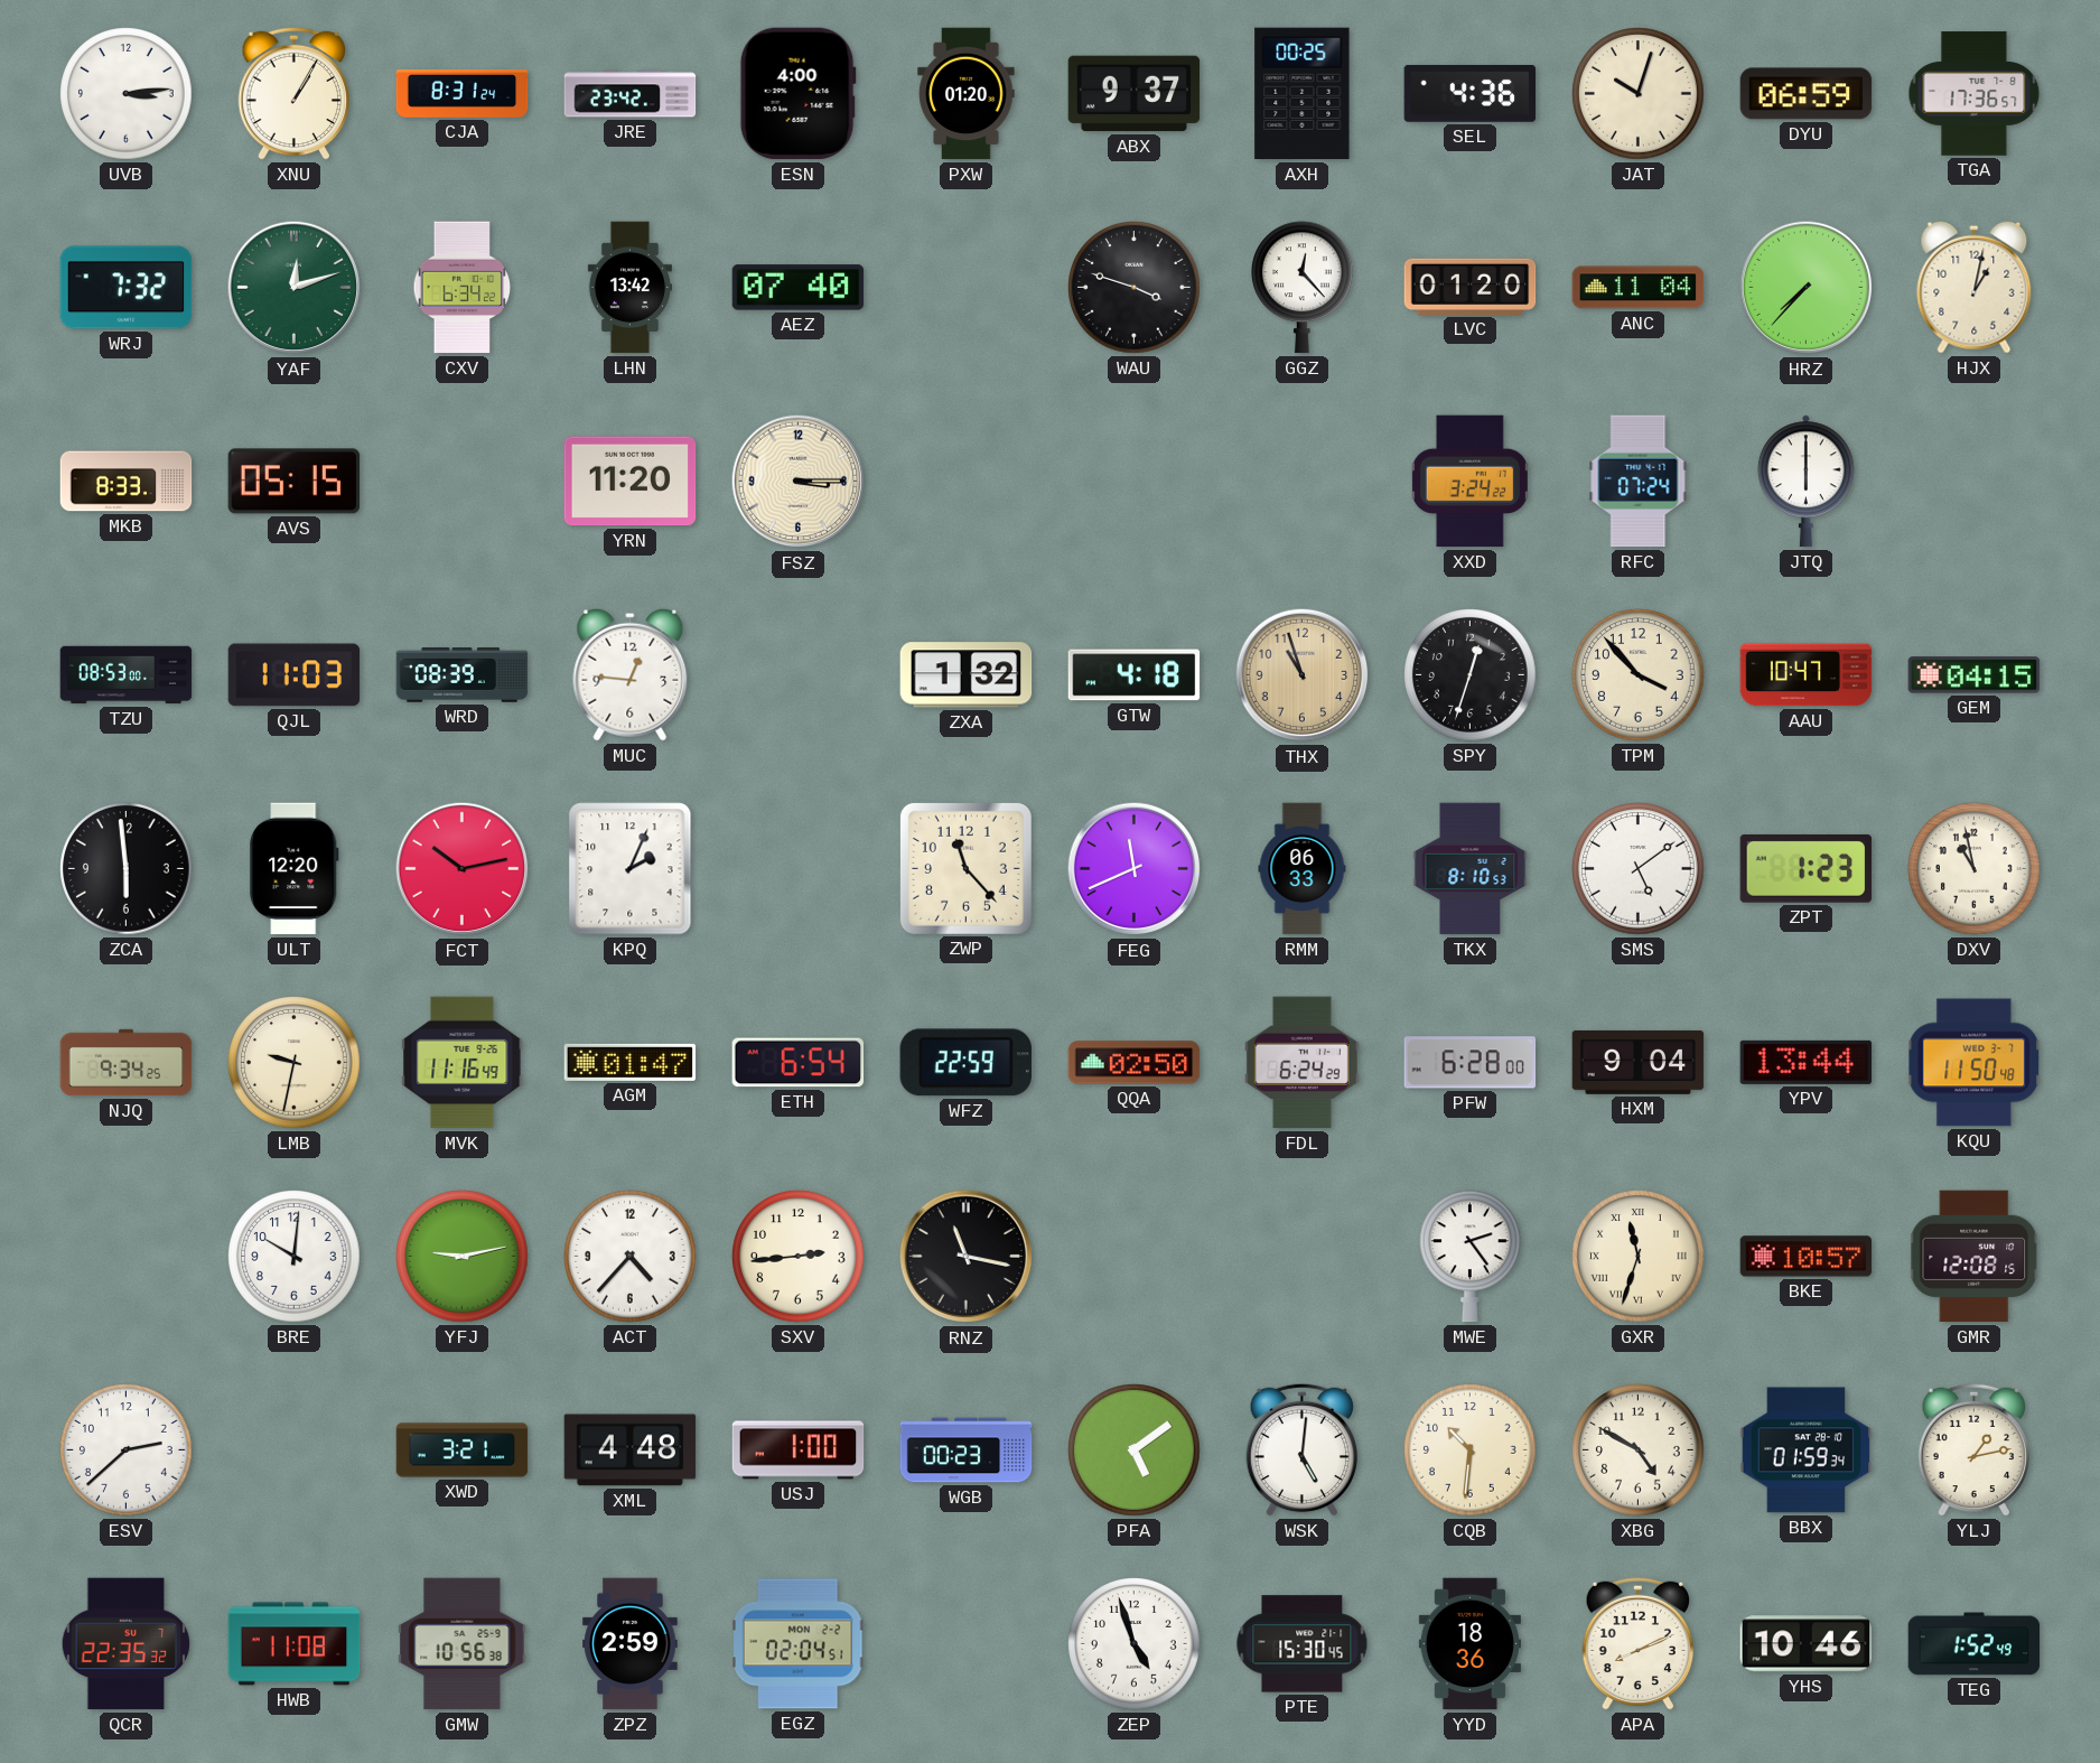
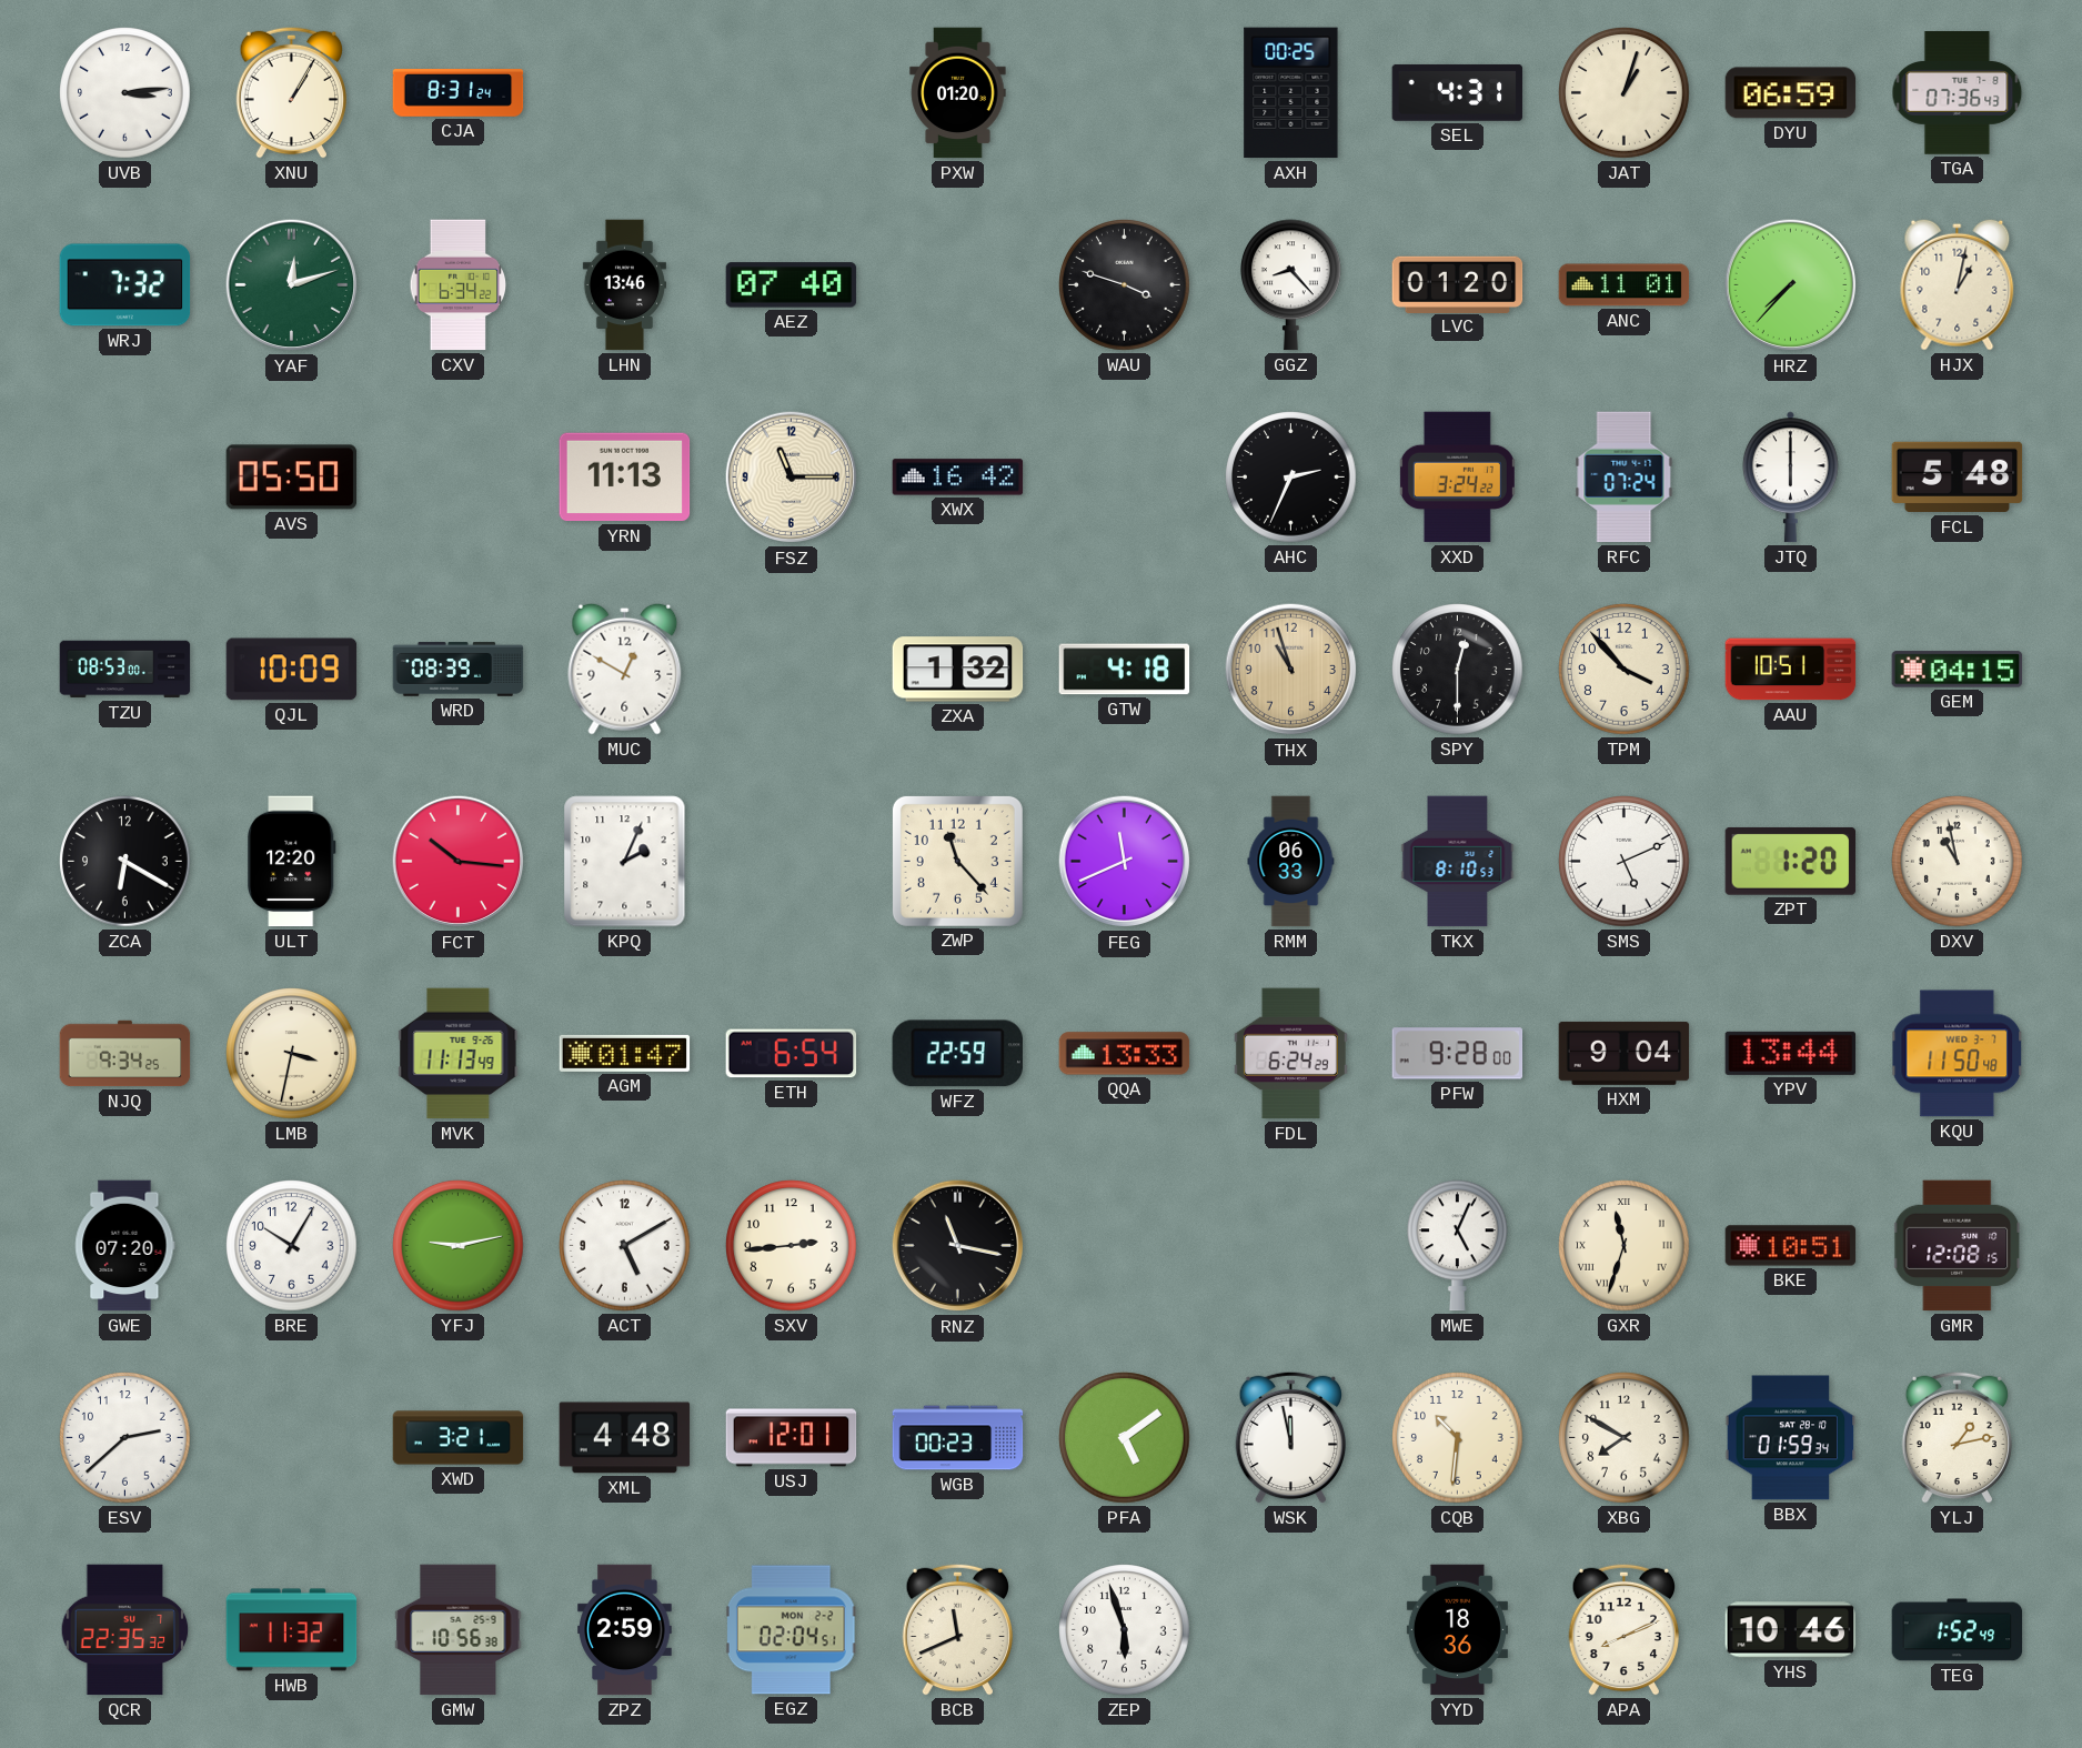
JRE: 23:42 -> none (631, 94)
ESN: 4:00 -> none (797, 94)
ABX: 9:37 -> none (1135, 94)
SEL: 4:36 -> 4:31 (1458, 92)
JAT: 10:03 -> 1:03 (1625, 93)
TGA: 17:36 -> 07:36 (1958, 93)
LHN: 13:42 -> 13:46 (624, 285)
GGZ: 12:23 -> 8:23 (1291, 285)
ANC: 11:04 -> 11:01 (1625, 285)
MKB: 8:33 -> none (127, 482)
AVS: 05:15 -> 05:50 (292, 478)
YRN: 11:20 -> 11:13 (625, 478)
FSZ: 3:15 -> 11:15 (792, 478)
XWX: none -> 16:42 (958, 478)
AHC: none -> 2:34 (1291, 478)
FCL: none -> 5:48 (1958, 478)
QJL: 11:03 -> 10:09 (292, 670)
MUC: 12:46 -> 12:50 (625, 669)
SPY: 12:33 -> 12:30 (1458, 670)
AAU: 10:47 -> 10:51 (1791, 670)
ZCA: 5:59 -> 6:20 (125, 862)
FCT: 10:13 -> 10:16 (459, 862)
SMS: 5:09 -> 5:11 (1625, 862)
ZPT: 1:23 -> 1:20 (1791, 861)
LMB: 9:32 -> 3:32 (292, 1054)
MVK: 11:16 -> 11:13 (459, 1054)
QQA: 02:50 -> 13:33 (1125, 1054)
PFW: 6:28 -> 9:28 (1458, 1054)
GWE: none -> 07:20 (125, 1246)
BRE: 10:01 -> 10:05 (292, 1246)
ACT: 4:37 -> 5:10 (625, 1246)
MWE: 2:24 -> 5:04 (1458, 1246)
BKE: 10:57 -> 10:51 (1791, 1246)
USJ: 1:00 -> 12:01 (792, 1438)
WSK: 5:01 -> 11:58 (1291, 1437)
XBG: 4:50 -> 7:50 (1625, 1438)
HWB: 11:08 -> 11:32 (292, 1630)
BCB: none -> 11:41 (958, 1629)
ZEP: 4:57 -> 5:57 (1125, 1630)
PTE: 15:30 -> none (1303, 1644)
